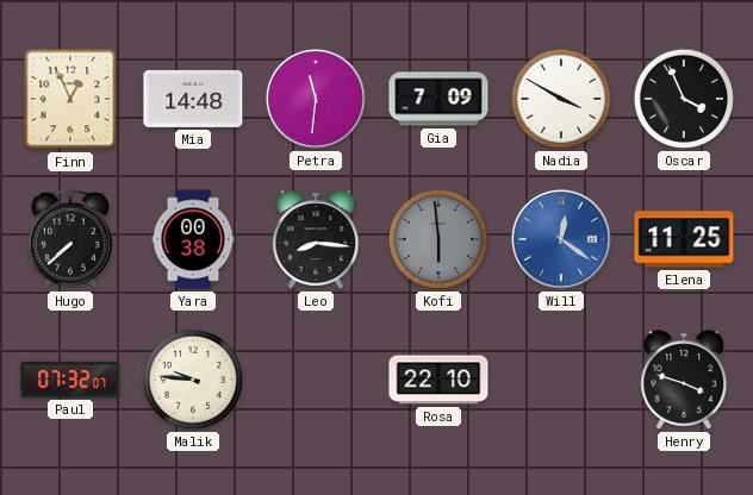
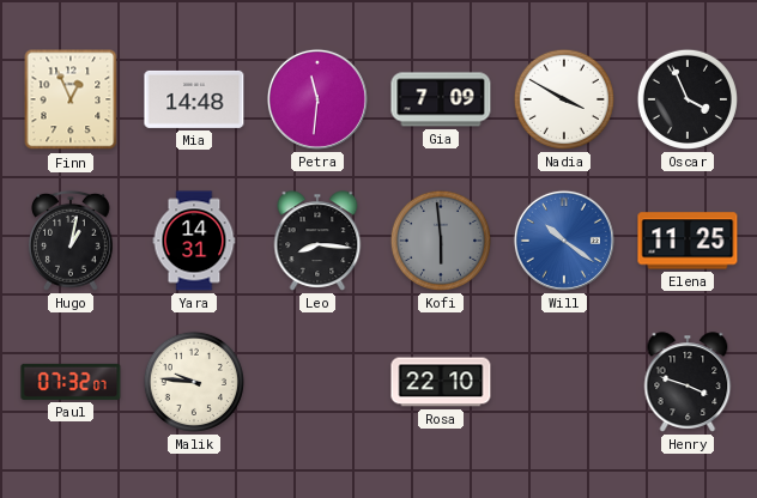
Hugo: 7:38 -> 1:02 (72, 241)
Yara: 00:38 -> 14:31 (194, 241)
Will: 12:21 -> 10:21 (564, 241)
